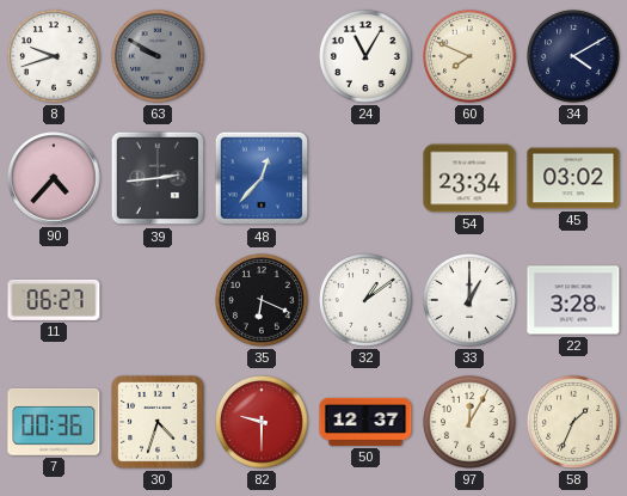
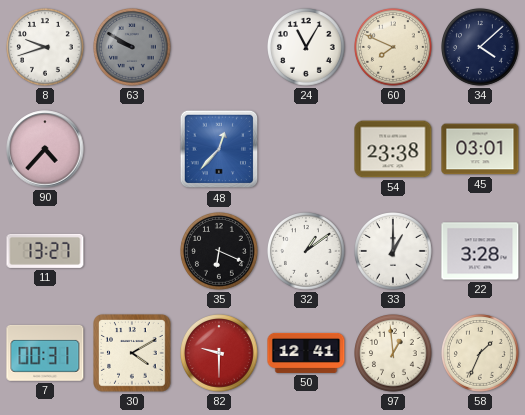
34: 4:10 -> 4:08 (481, 48)
39: 2:44 -> none (158, 178)
54: 23:34 -> 23:38 (393, 149)
45: 03:02 -> 03:01 (480, 149)
11: 06:27 -> 13:27 (45, 251)
7: 00:36 -> 00:31 (45, 353)
30: 4:33 -> 4:10 (132, 353)
50: 12:37 -> 12:41 (306, 353)
97: 12:05 -> 12:59 (394, 354)
